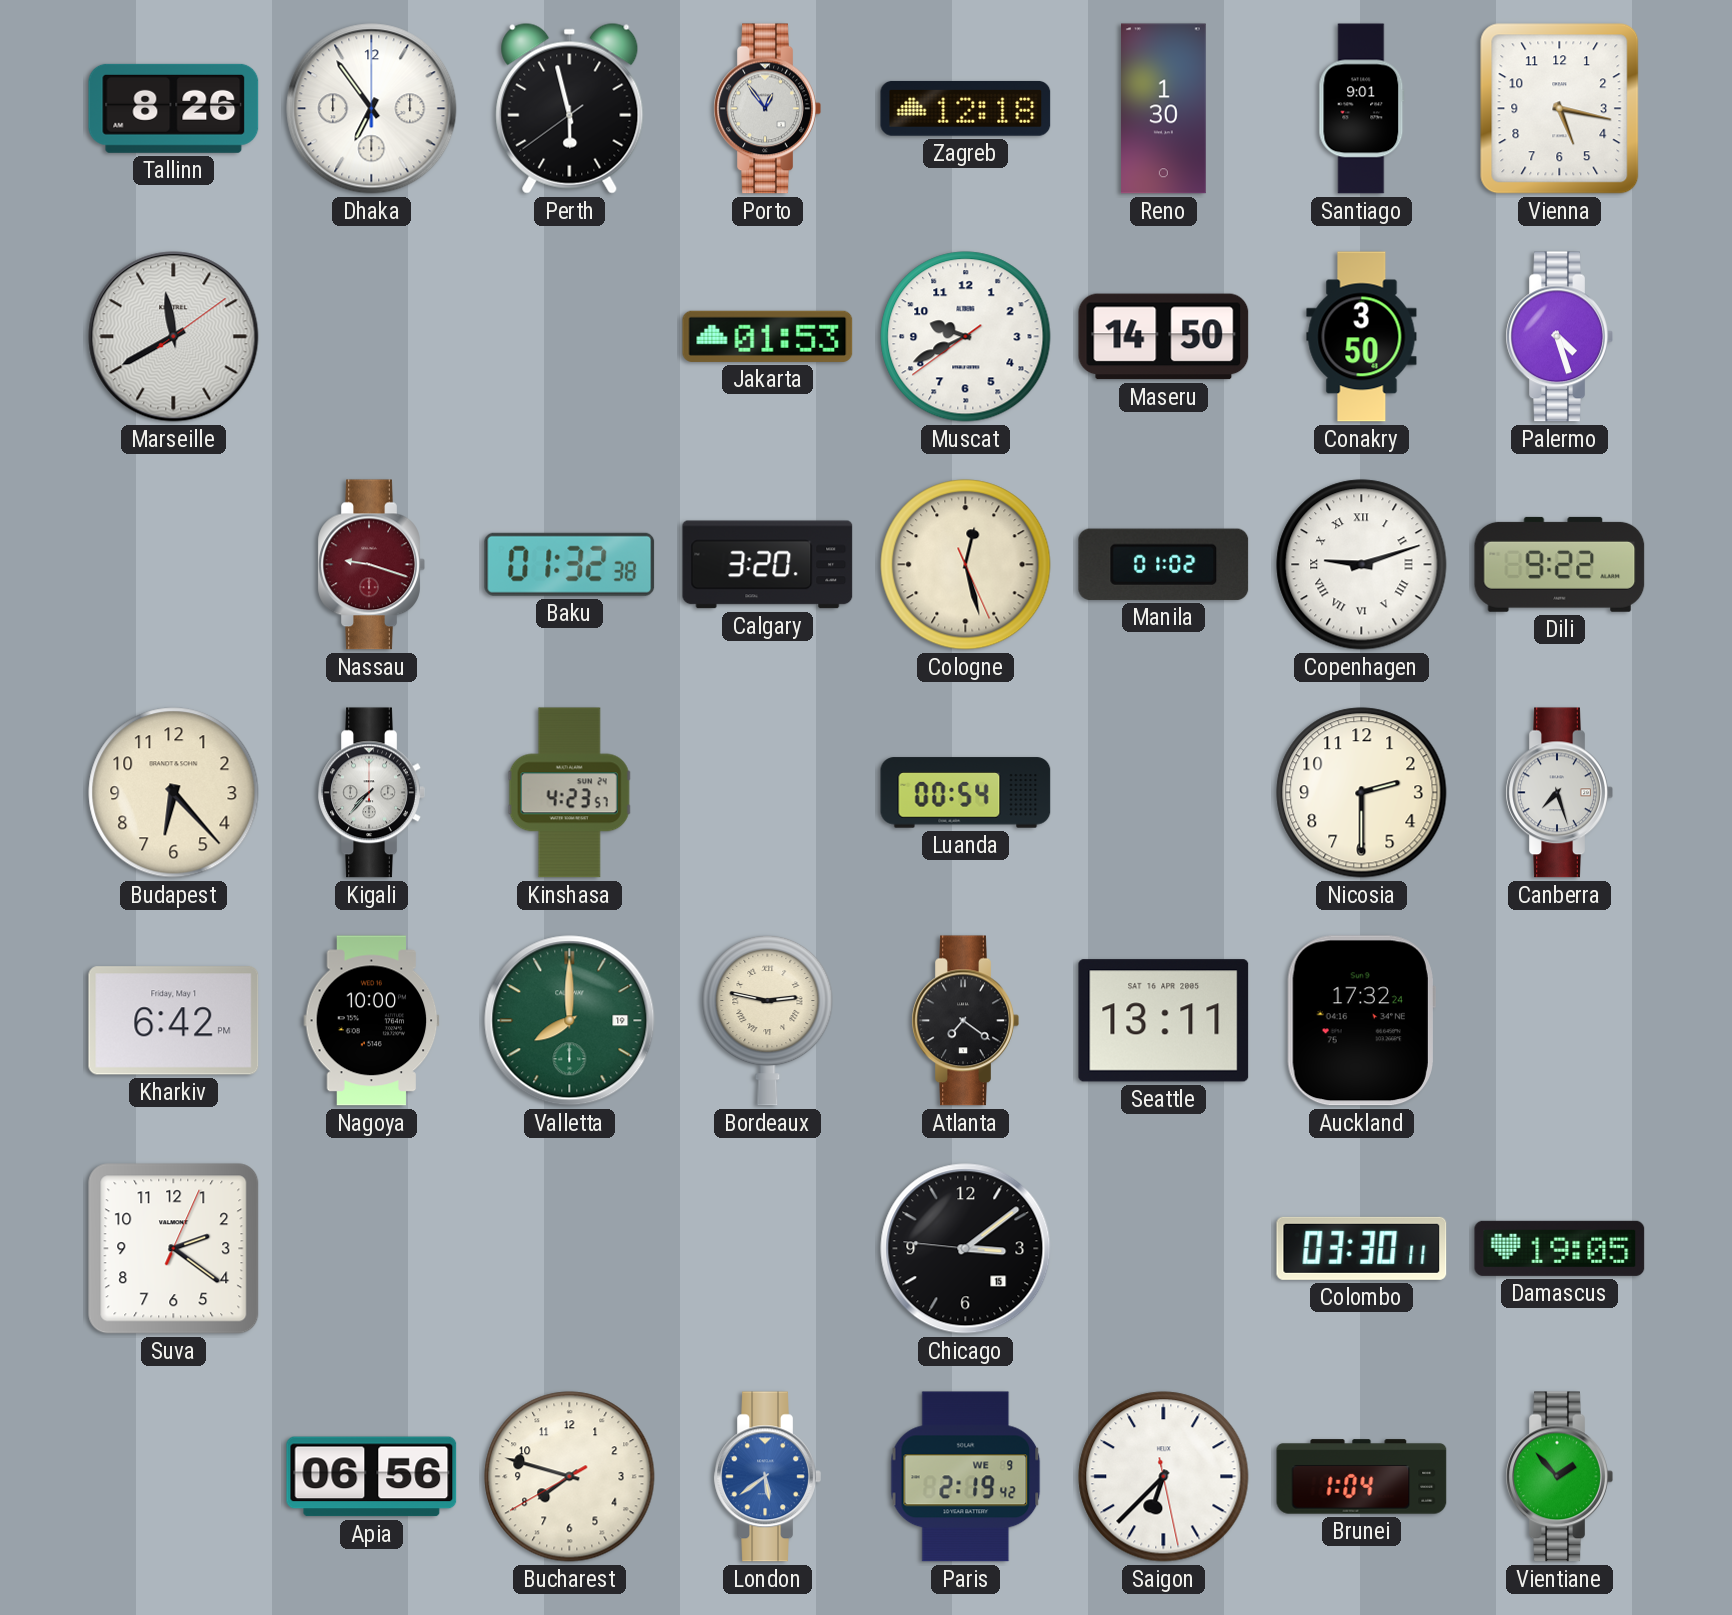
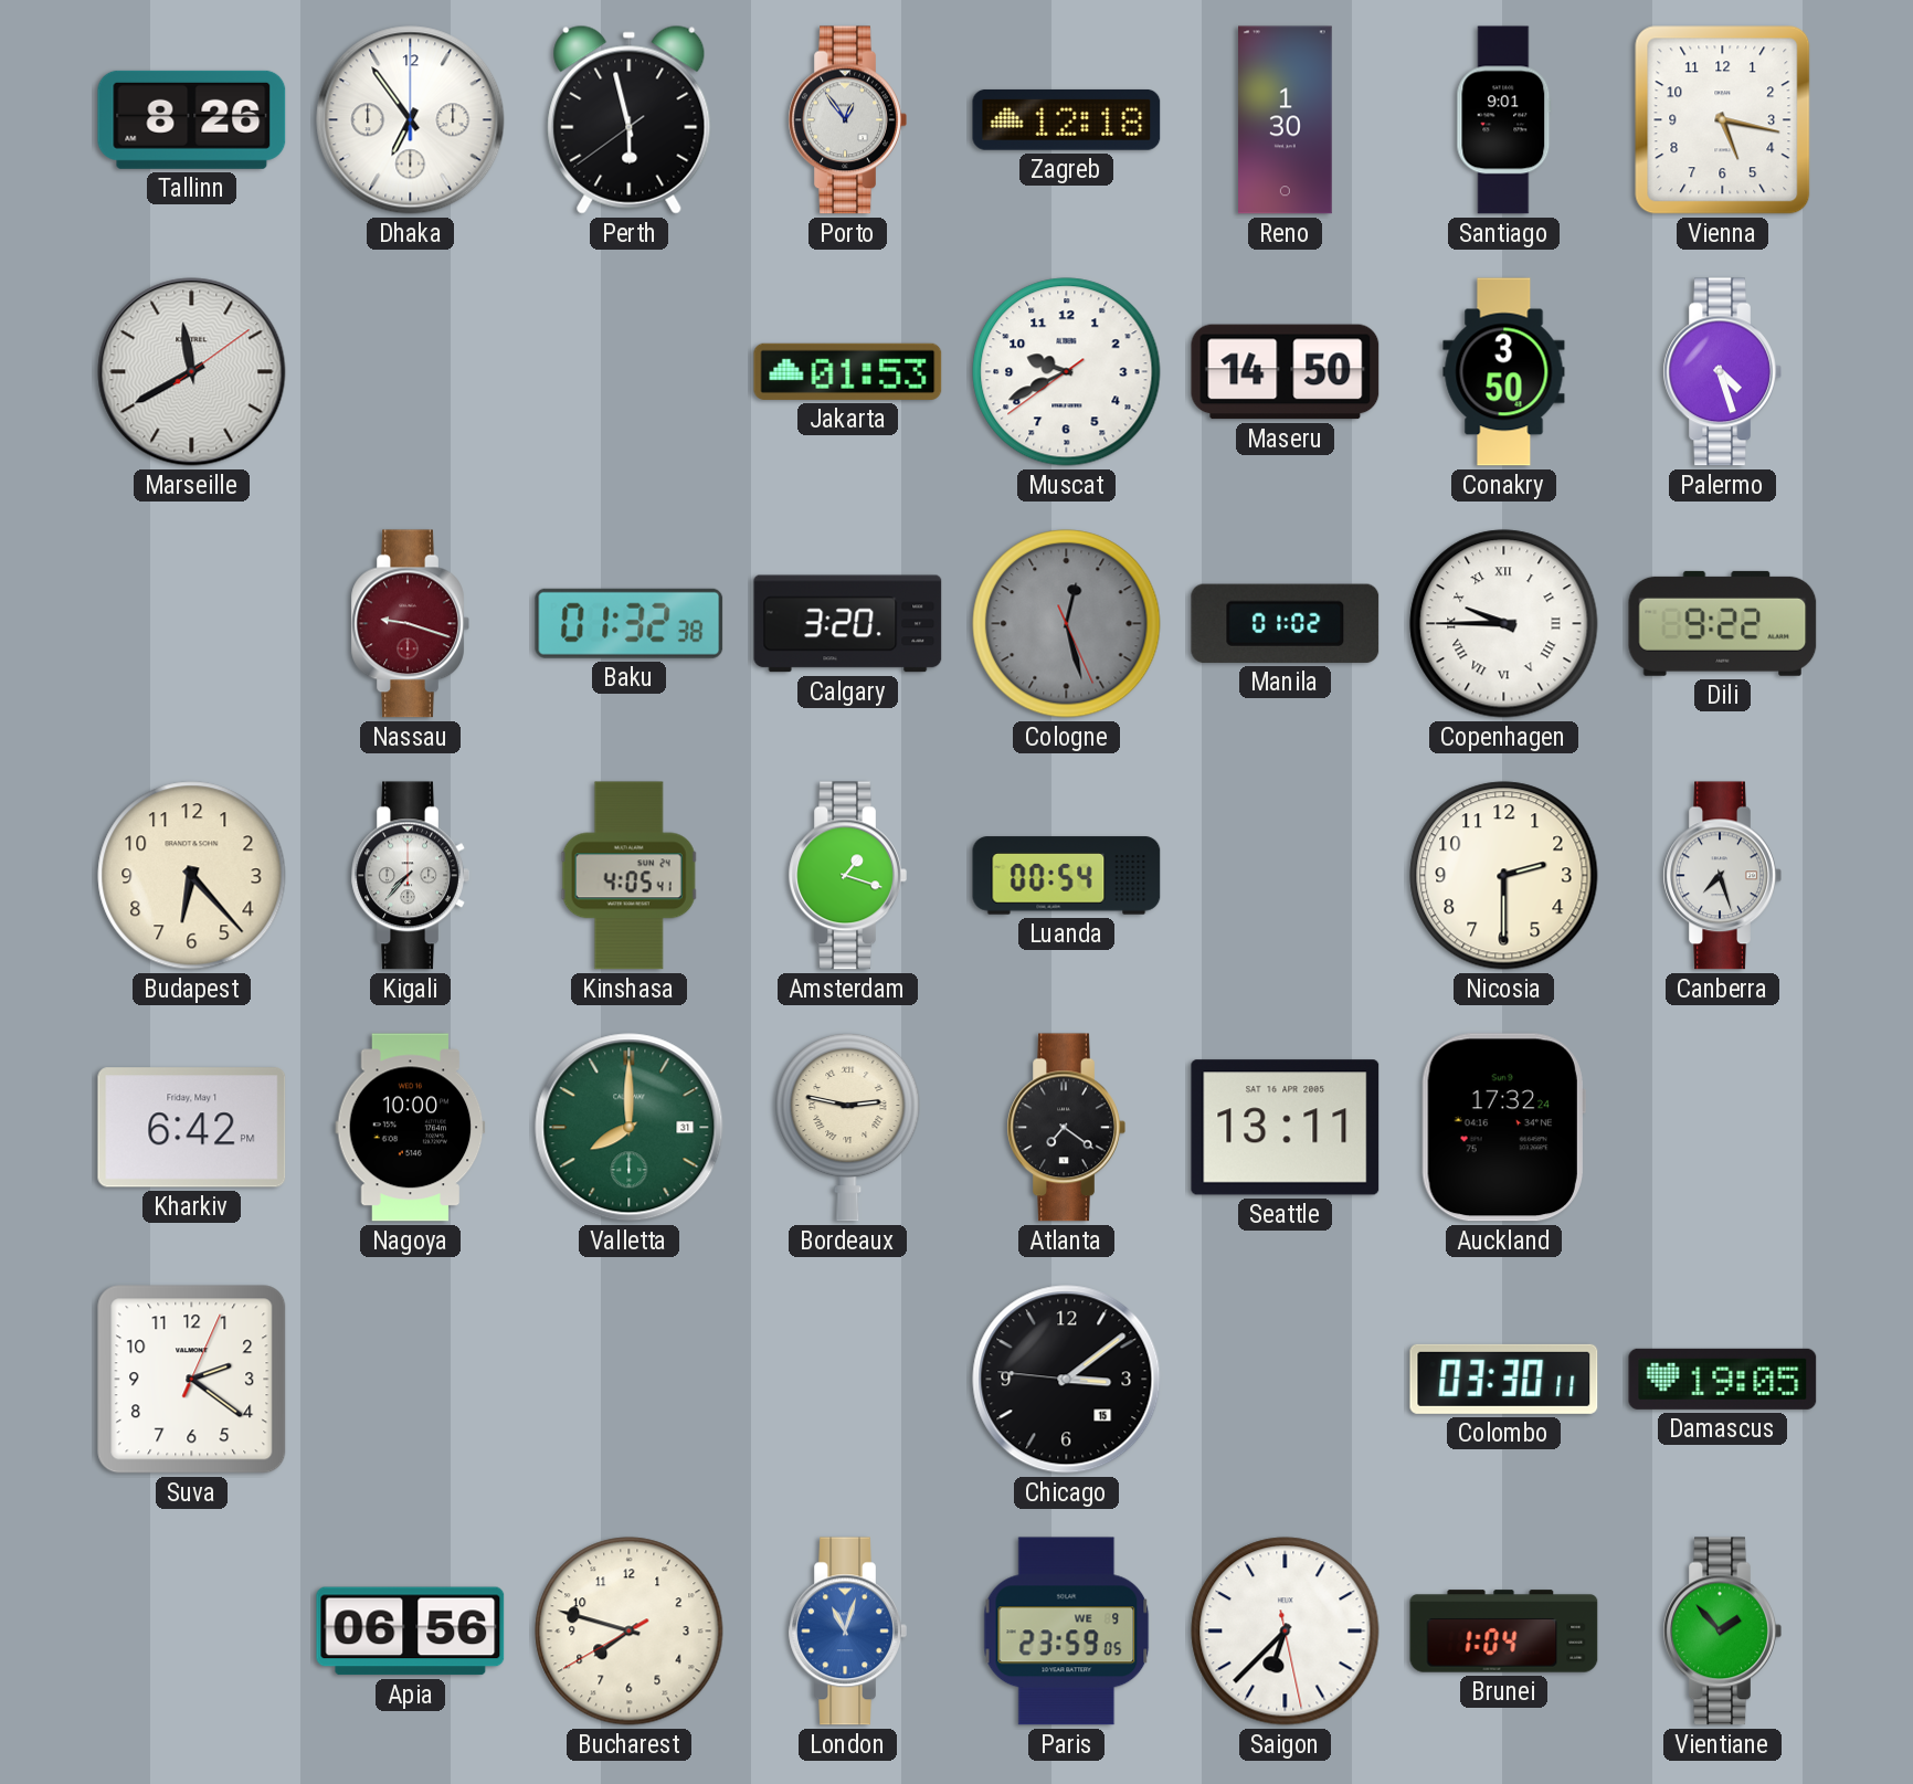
Cologne dial: cream -> grey (1067, 624)
Copenhagen: 9:12 -> 9:45 (1504, 624)
Kinshasa: 4:23 -> 4:05 (628, 876)
Amsterdam: none -> 1:18 (847, 876)
Valletta date: 19 -> 31 (630, 1128)
London: 5:39 -> 11:03 (847, 1632)
Paris: 2:19 -> 23:59 (1067, 1632)
